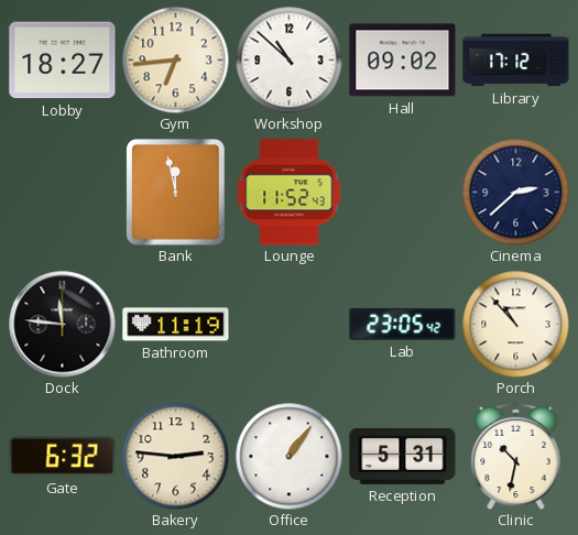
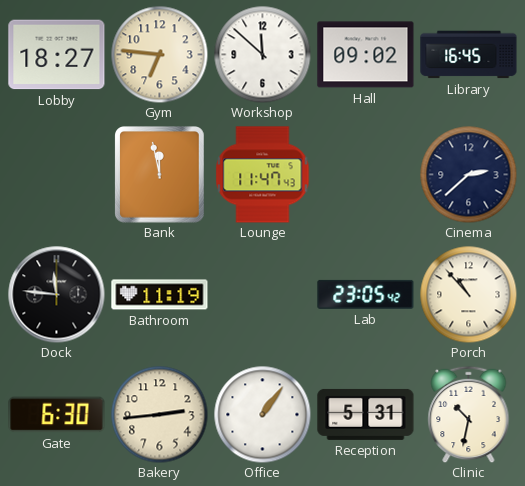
Gym: 6:44 -> 6:46 (159, 54)
Workshop: 10:52 -> 11:52 (262, 54)
Library: 17:12 -> 16:45 (469, 55)
Lounge: 11:52 -> 11:47 (263, 175)
Gate: 6:32 -> 6:30 (57, 415)
Bakery: 2:46 -> 2:44 (159, 414)
